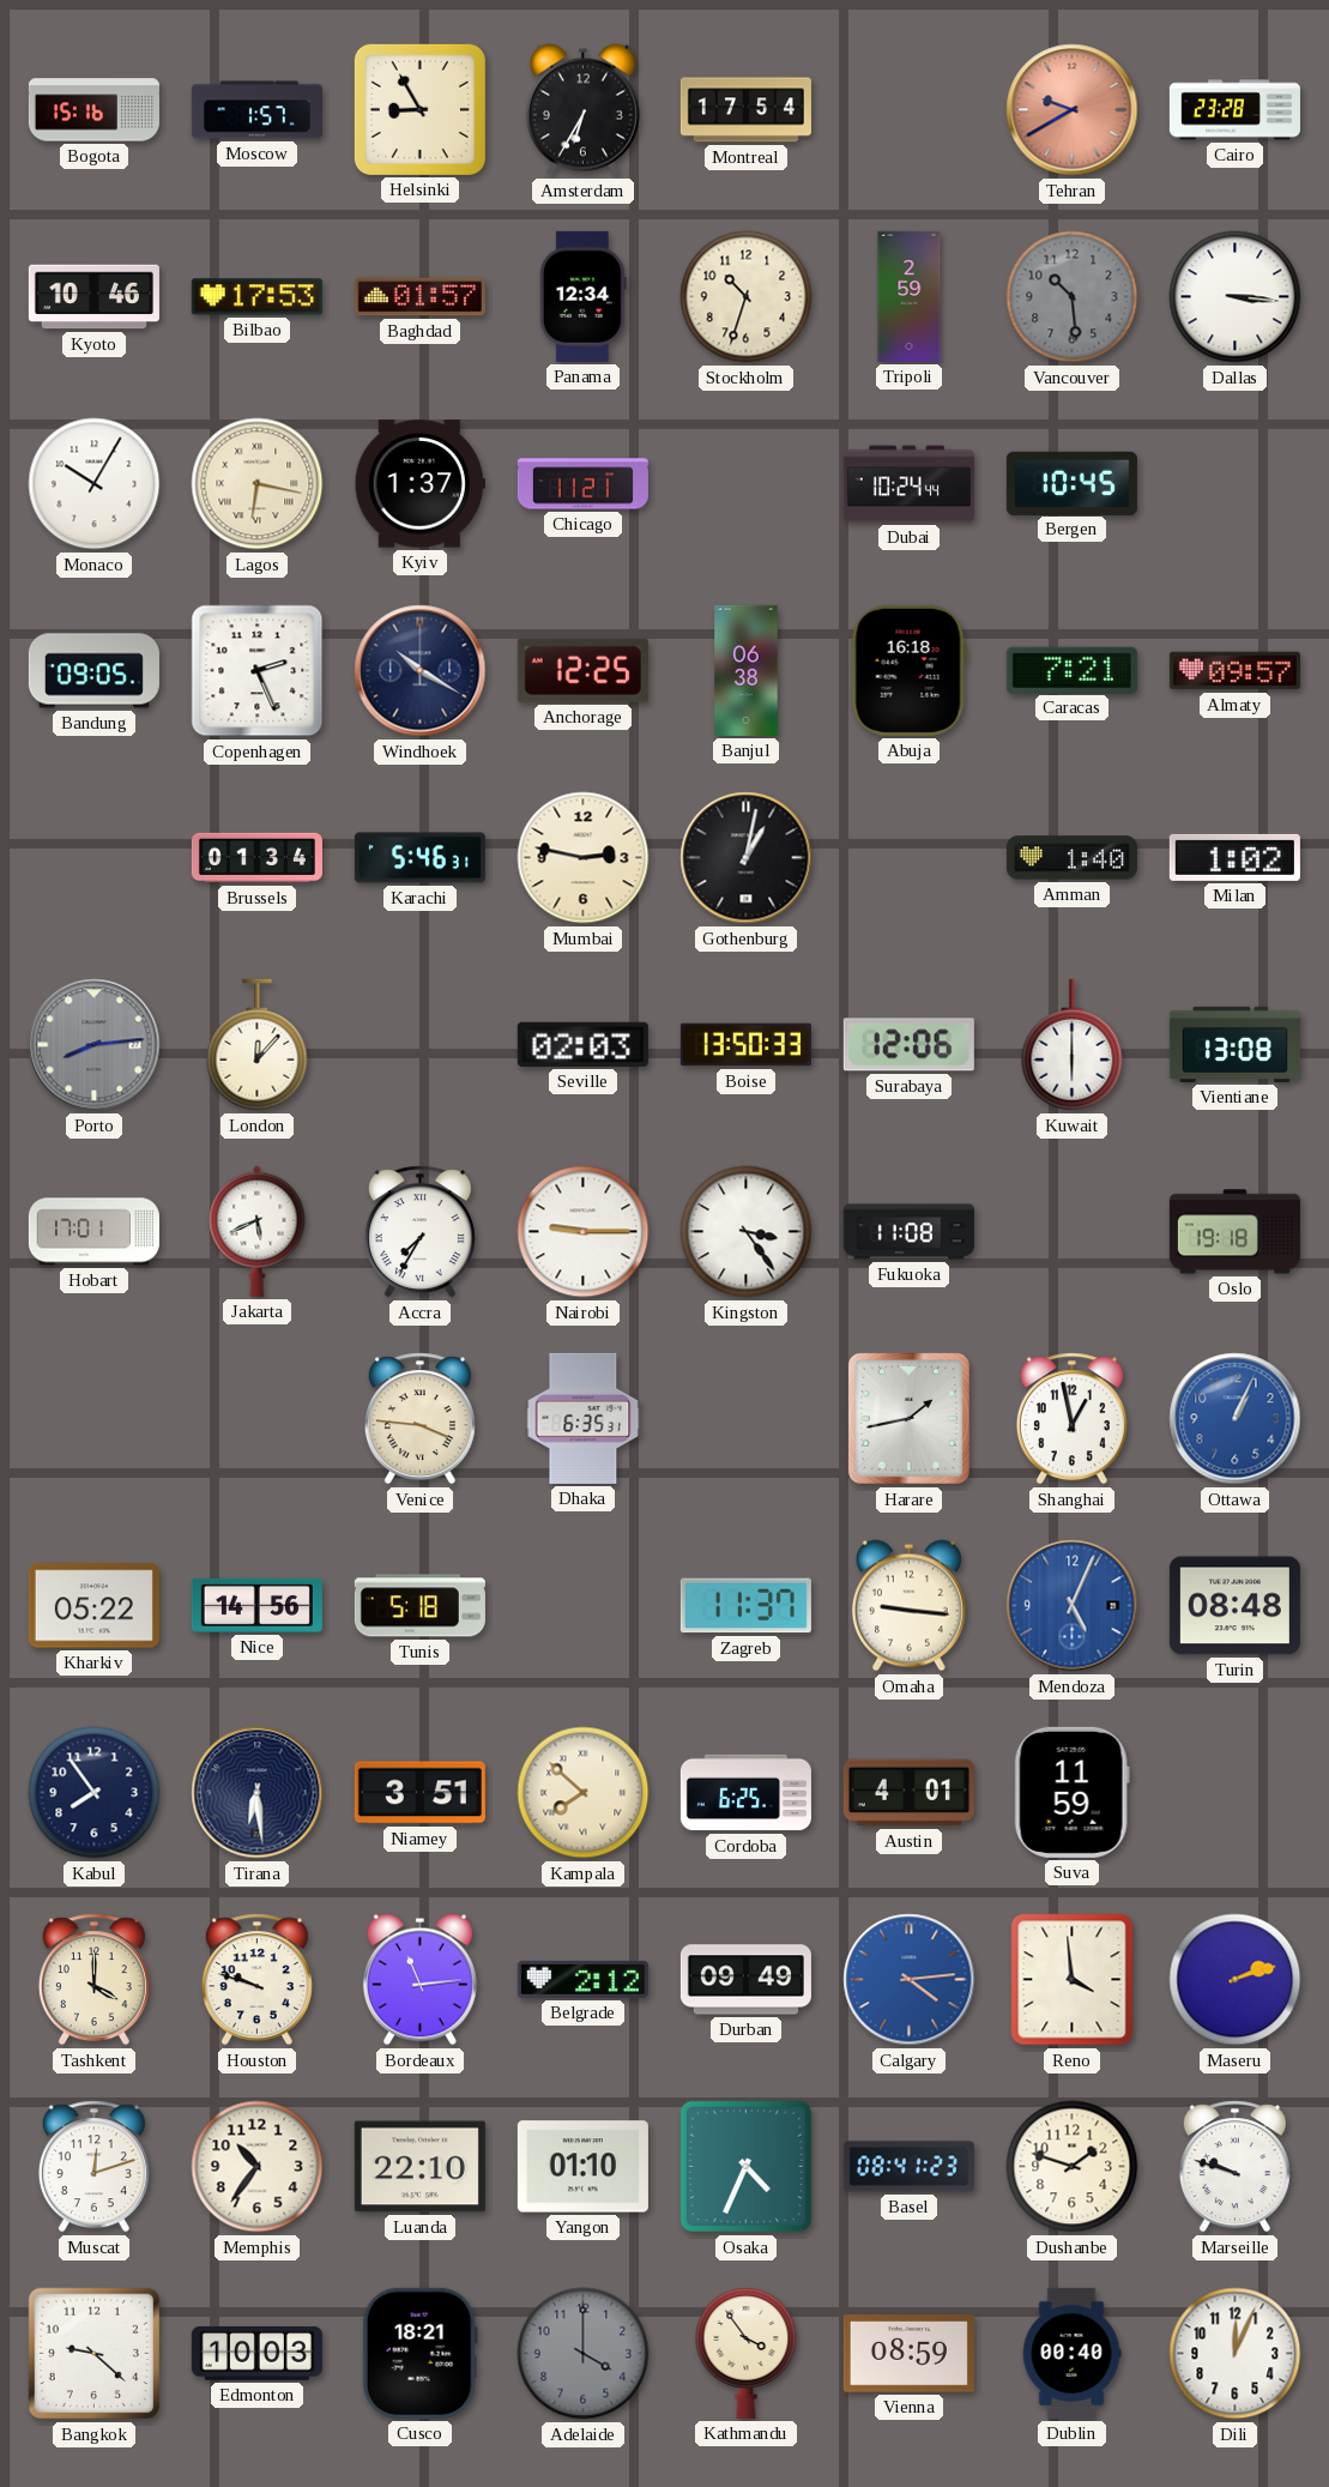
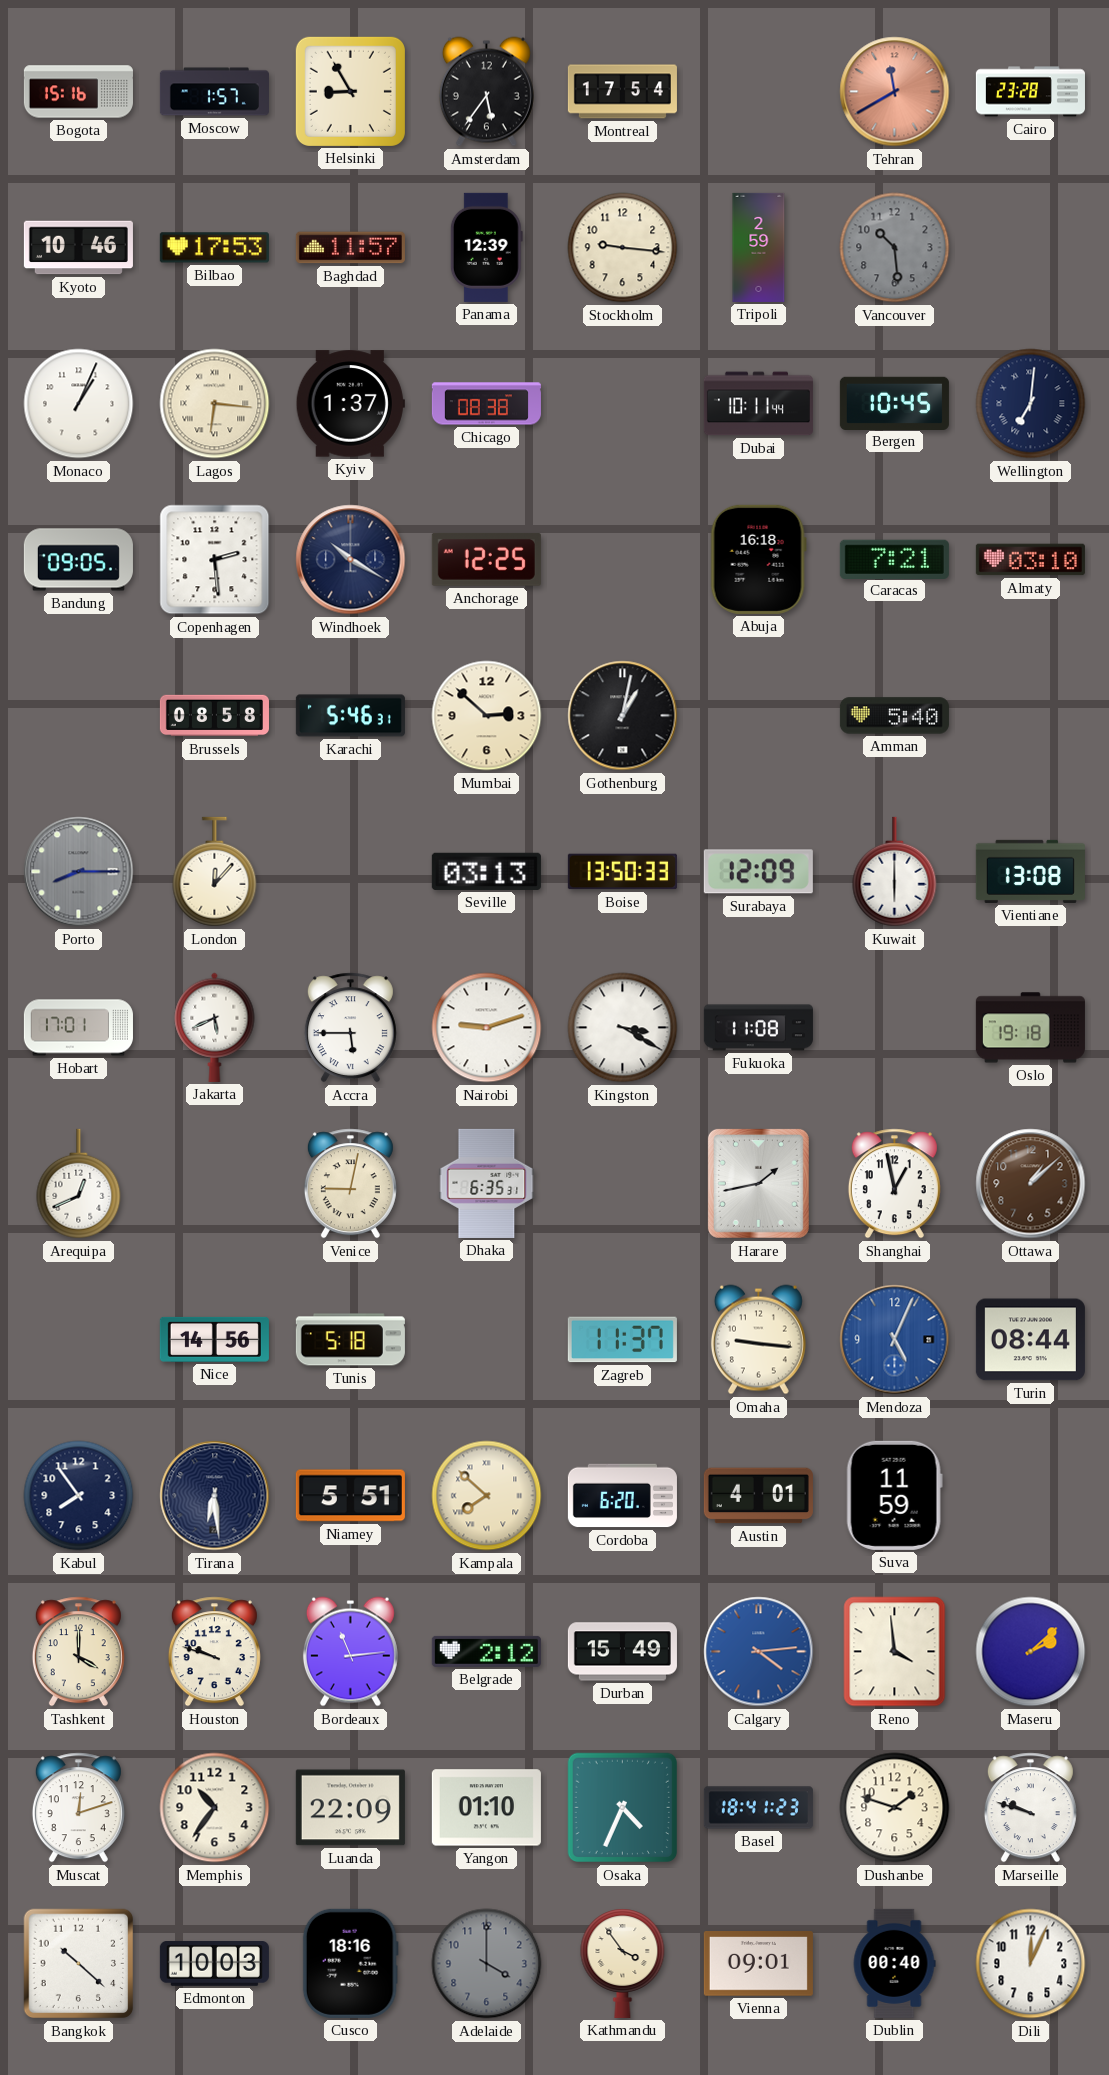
Amsterdam: 6:35 -> 5:36 (486, 92)
Tehran: 9:40 -> 11:40 (895, 92)
Baghdad: 01:57 -> 11:57 (350, 248)
Panama: 12:34 -> 12:39 (486, 247)
Stockholm: 10:33 -> 9:16 (623, 248)
Dallas: 3:16 -> none (1236, 297)
Monaco: 10:05 -> 1:04 (79, 404)
Lagos: 6:17 -> 6:16 (215, 404)
Chicago: 11:21 -> 08:38 (486, 404)
Dubai: 10:24 -> 10:11 (758, 404)
Wellington: none -> 7:01 (1031, 404)
Copenhagen: 2:26 -> 2:29 (215, 560)
Banjul: 06:38 -> none (747, 670)
Almaty: 09:57 -> 03:10 (1030, 560)
Brussels: 01:34 -> 08:58 (214, 716)
Mumbai: 2:47 -> 2:52 (487, 716)
Amman: 1:40 -> 5:40 (894, 716)
Milan: 1:02 -> none (1234, 857)
Porto: 8:14 -> 8:15 (79, 872)
Seville: 02:03 -> 03:13 (486, 871)
Surabaya: 12:06 -> 12:09 (758, 872)
Accra: 7:35 -> 5:45 (350, 1028)
Nairobi: 9:15 -> 9:12 (487, 1028)
Kingston: 3:24 -> 3:20 (623, 1028)
Arequipa: none -> 12:41 (79, 1184)
Venice: 3:46 -> 9:02 (350, 1184)
Ottawa: 1:04 -> 1:08 (1031, 1184)
Ottawa dial: blue -> brown (1031, 1184)
Kharkiv: 05:22 -> none (93, 1606)
Turin: 08:48 -> 08:44 (1030, 1340)
Niamey: 3:51 -> 5:51 (350, 1496)
Cordoba: 6:25 -> 6:20 (622, 1496)
Durban: 09:49 -> 15:49 (622, 1652)
Maseru: 2:12 -> 2:08 (1031, 1652)
Luanda: 22:10 -> 22:09 (350, 1808)
Basel: 08:41 -> 18:41 (758, 1808)
Bangkok: 9:22 -> 10:22 (79, 1964)
Cusco: 18:21 -> 18:16 (350, 1963)
Vienna: 08:59 -> 09:01 (758, 1964)
